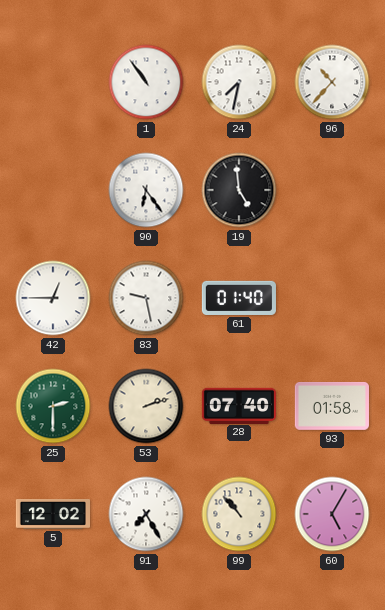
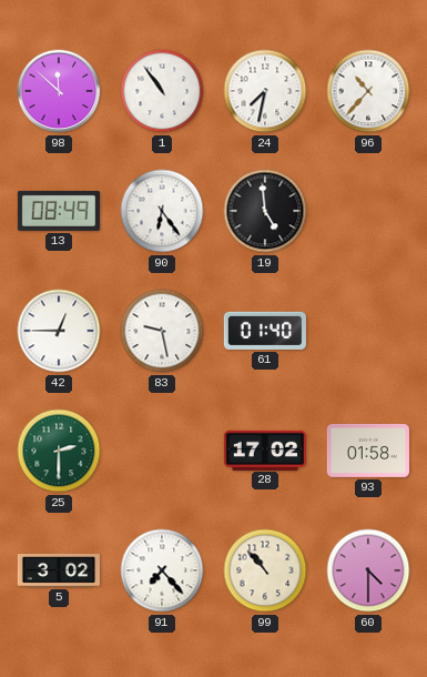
98: none -> 11:52 (59, 91)
13: none -> 08:49 (59, 211)
53: 2:12 -> none (146, 406)
28: 07:40 -> 17:02 (265, 449)
5: 12:02 -> 3:02 (58, 572)
91: 7:25 -> 7:23 (162, 570)
60: 5:05 -> 4:30 (368, 570)
